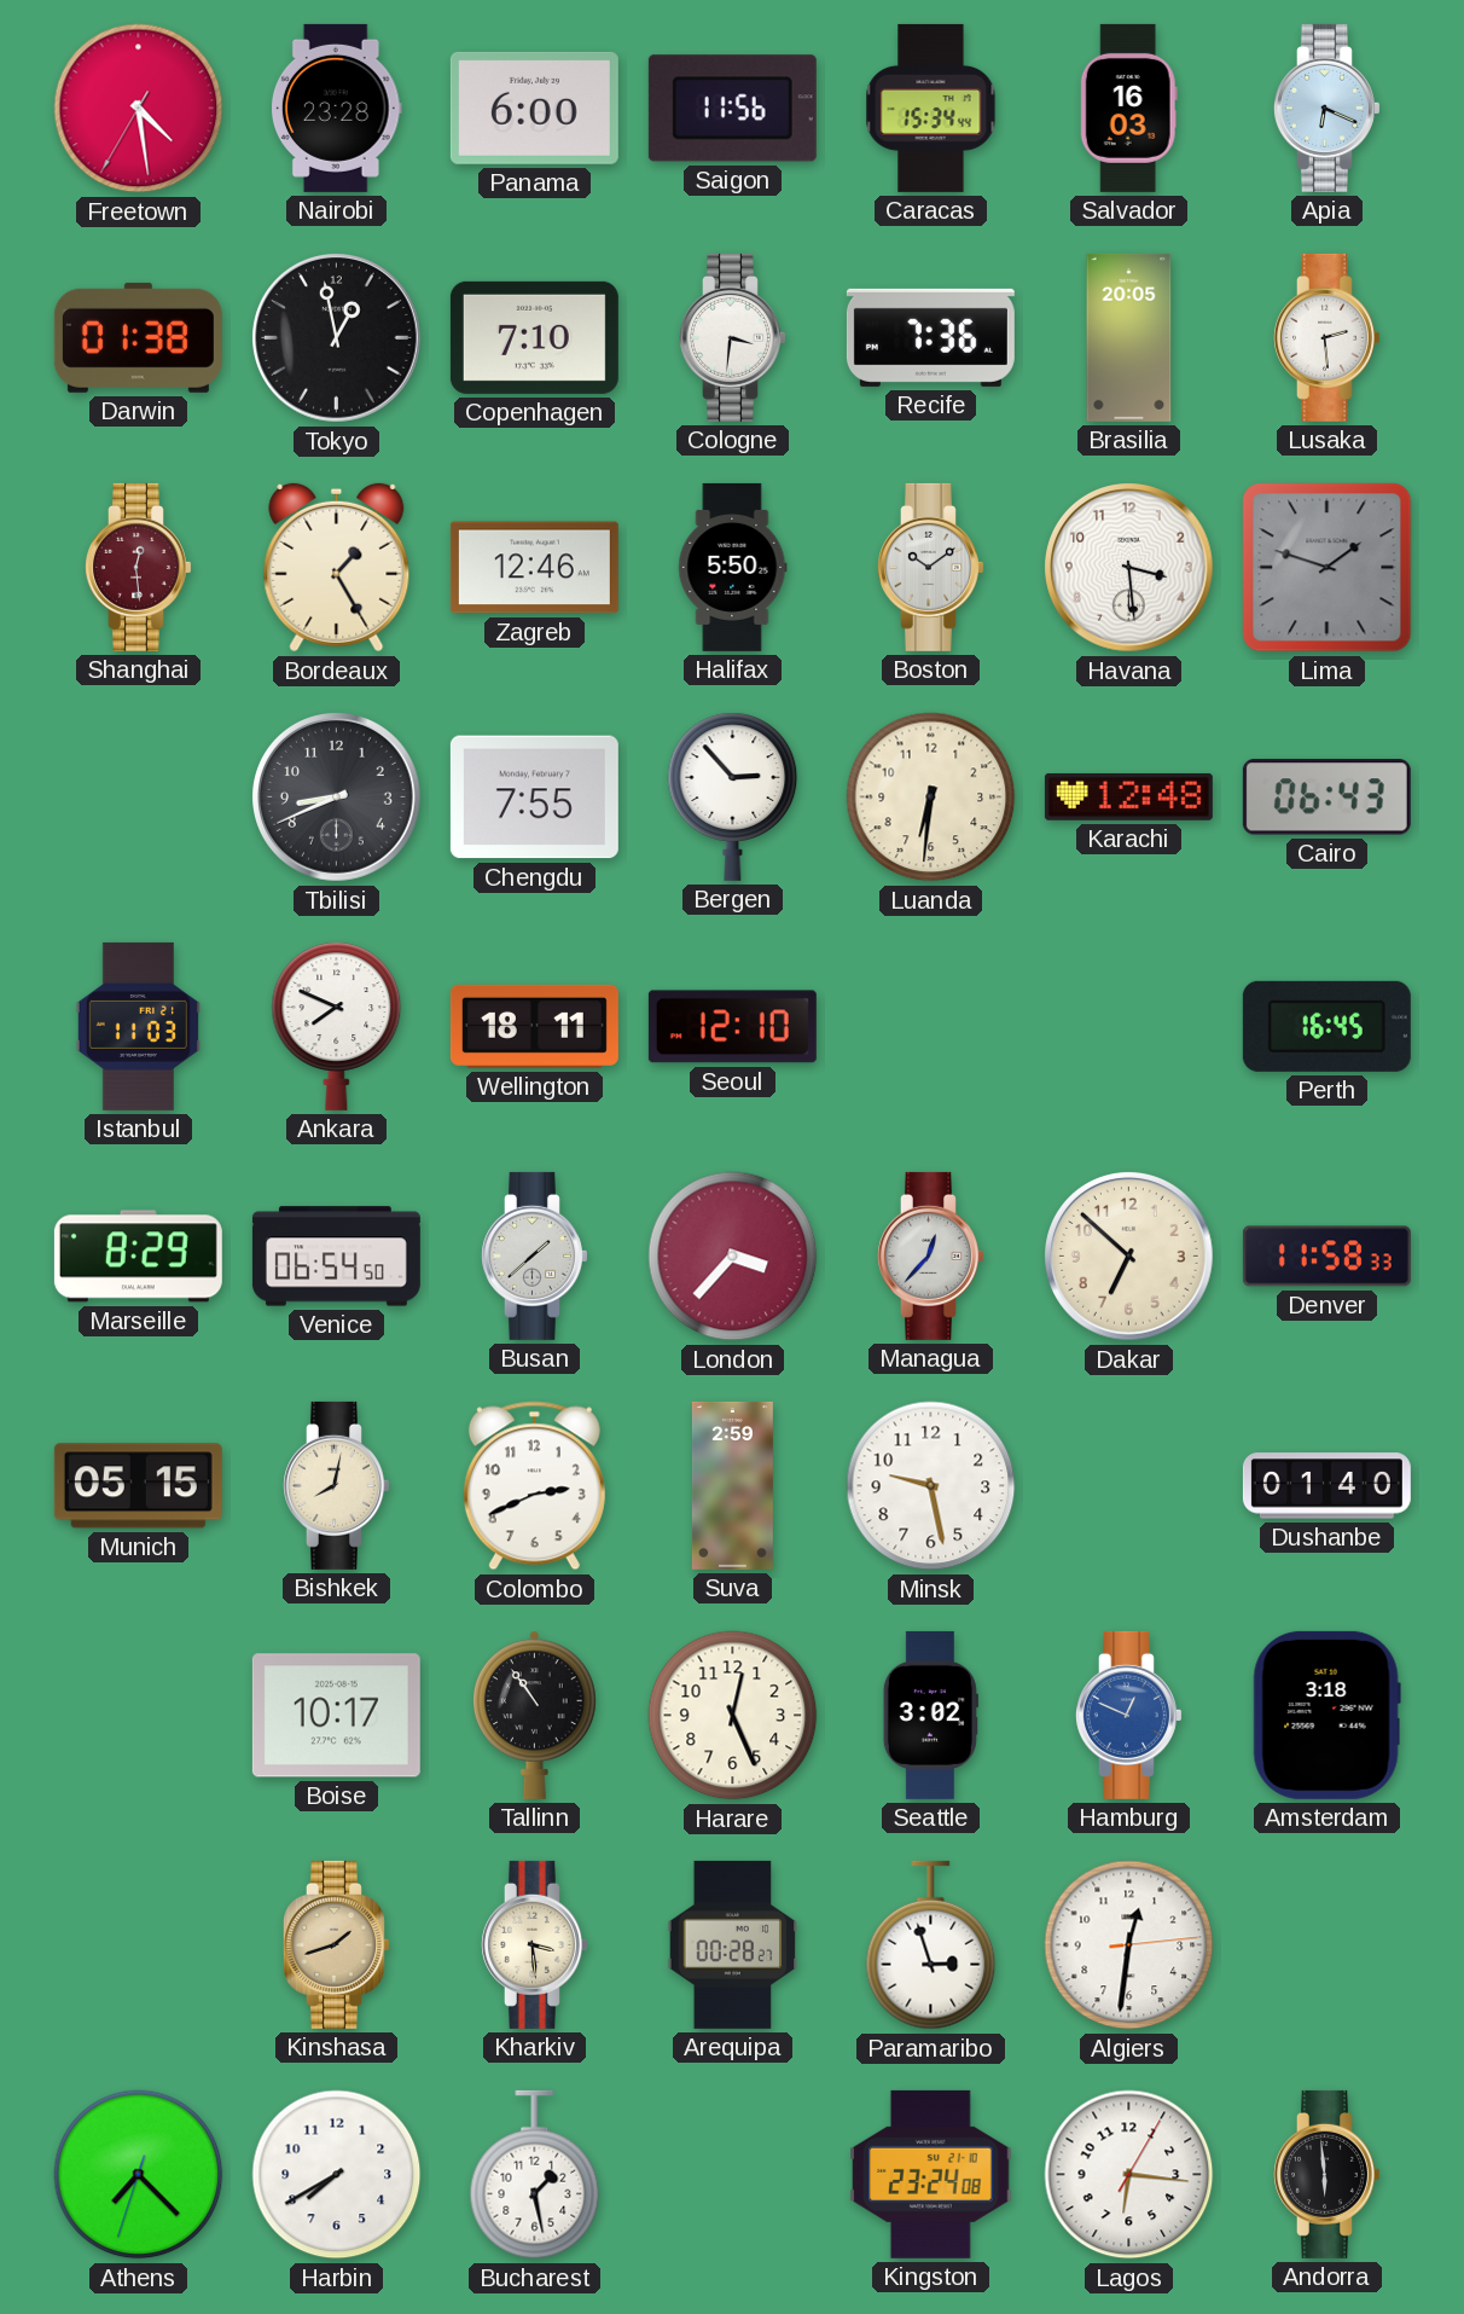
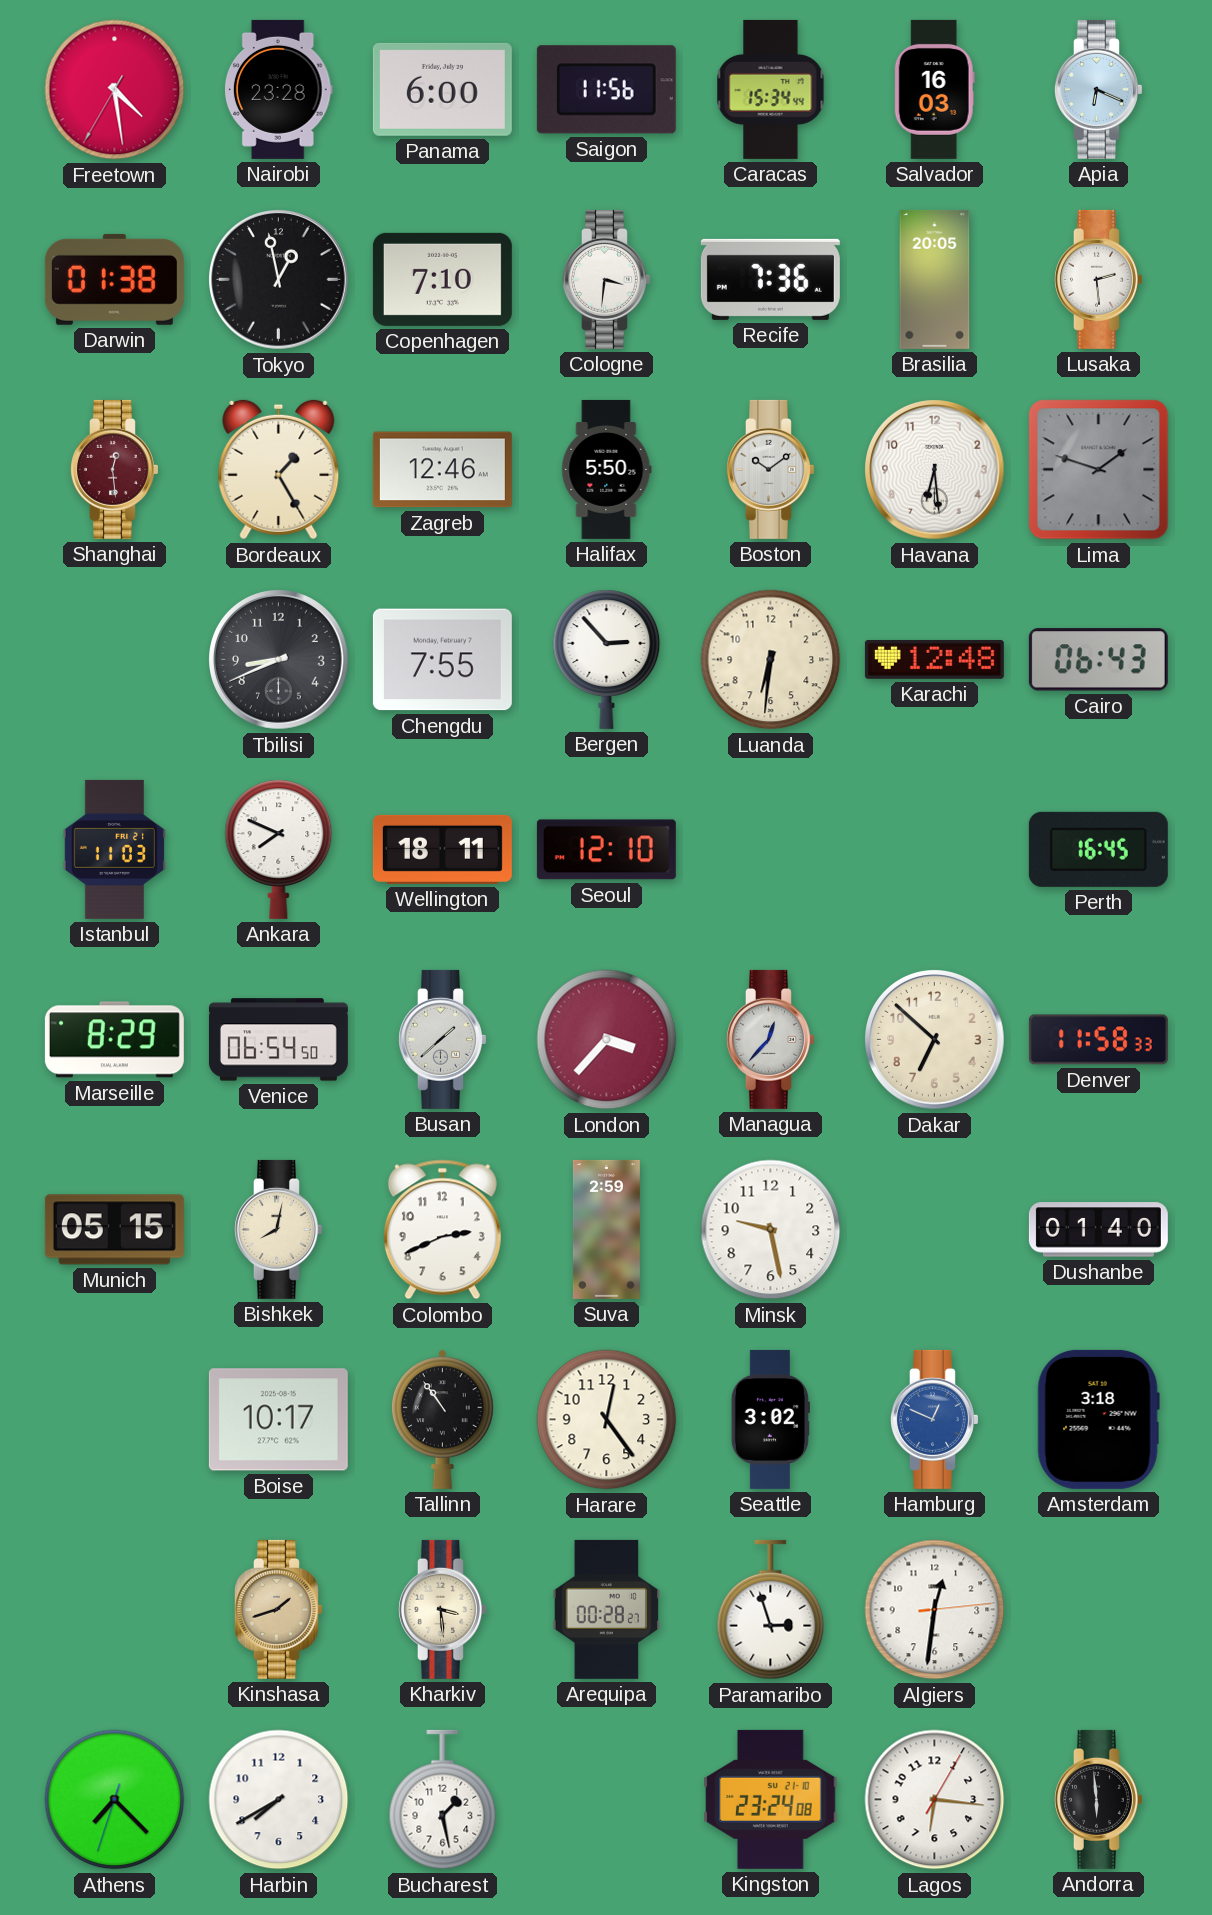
Havana: 3:29 -> 6:29 (935, 470)
Harare: 12:26 -> 12:24 (607, 1420)
